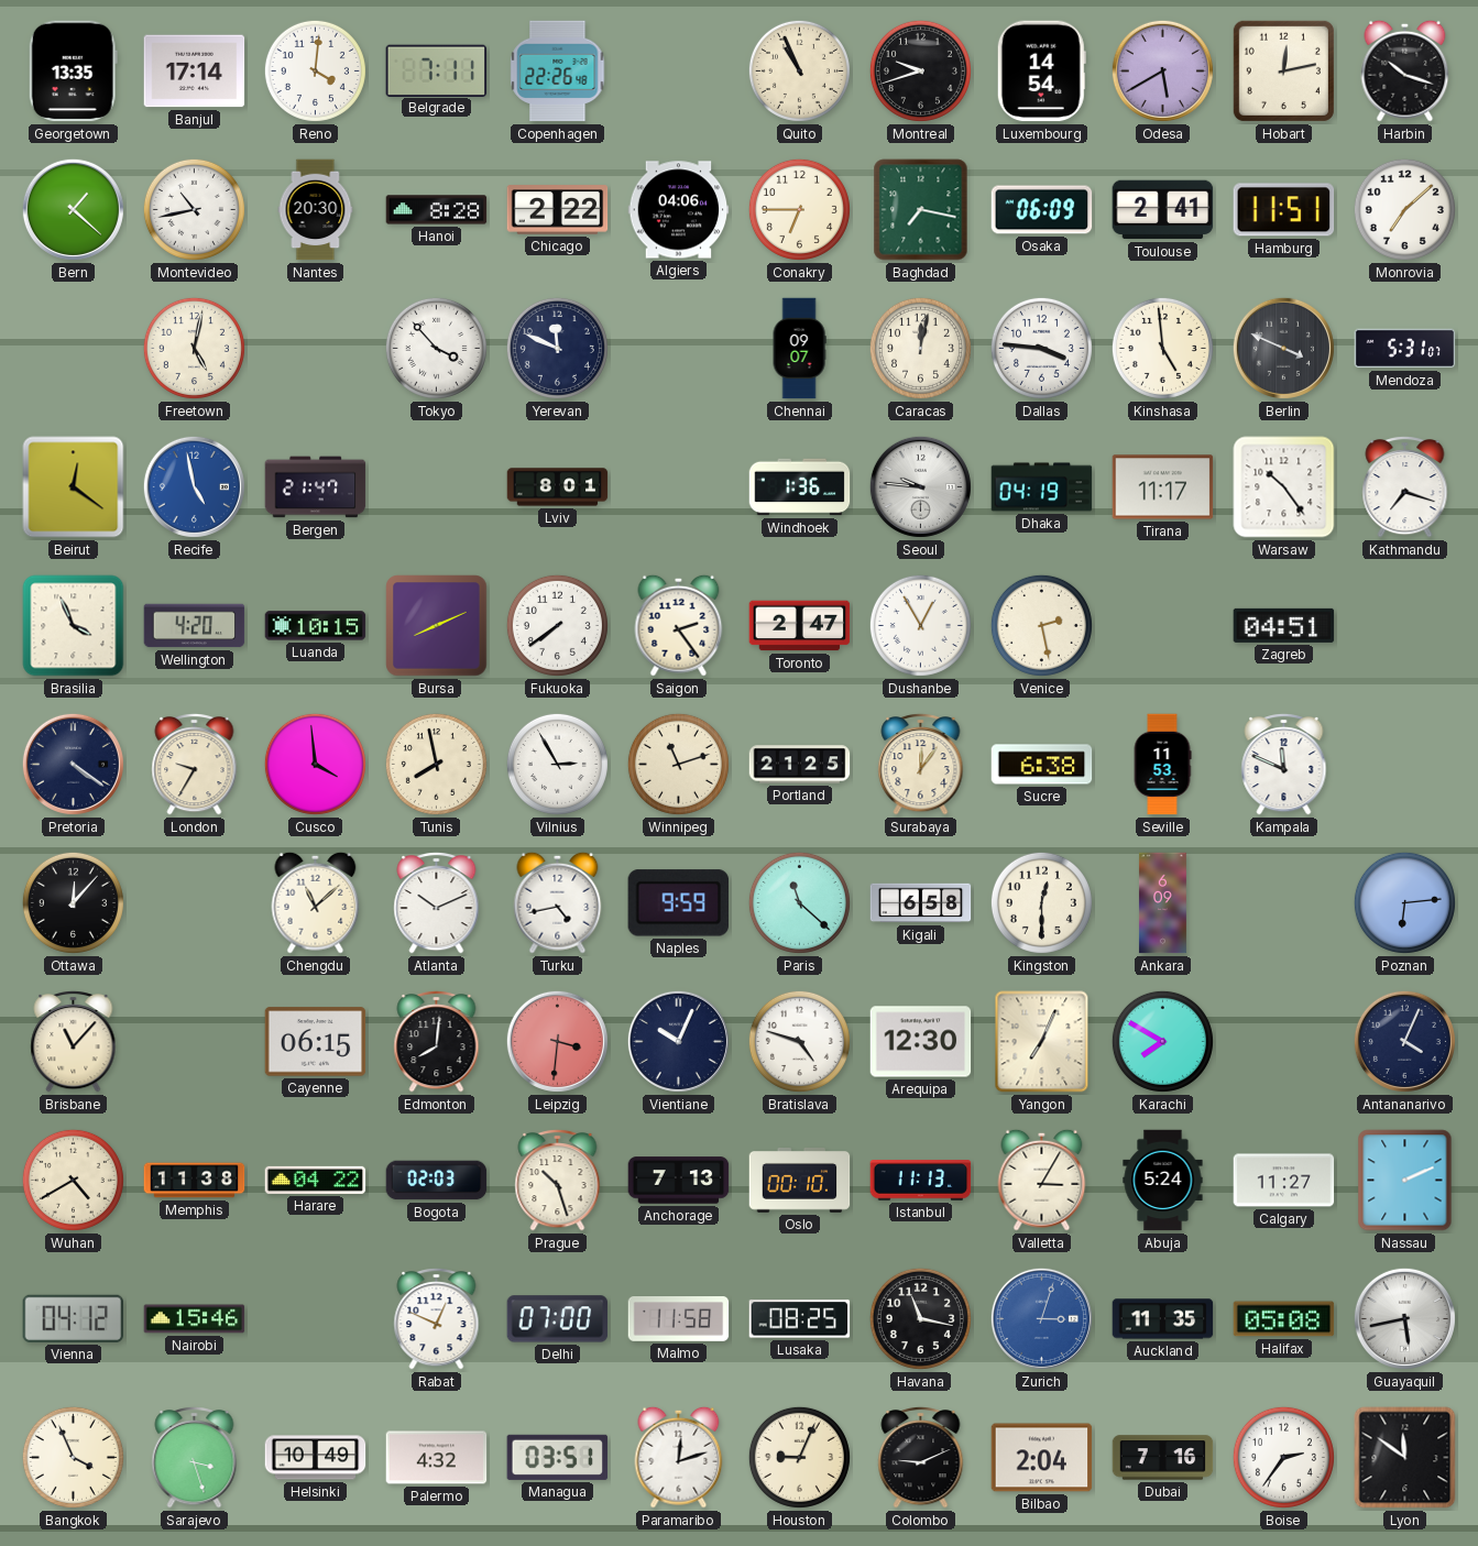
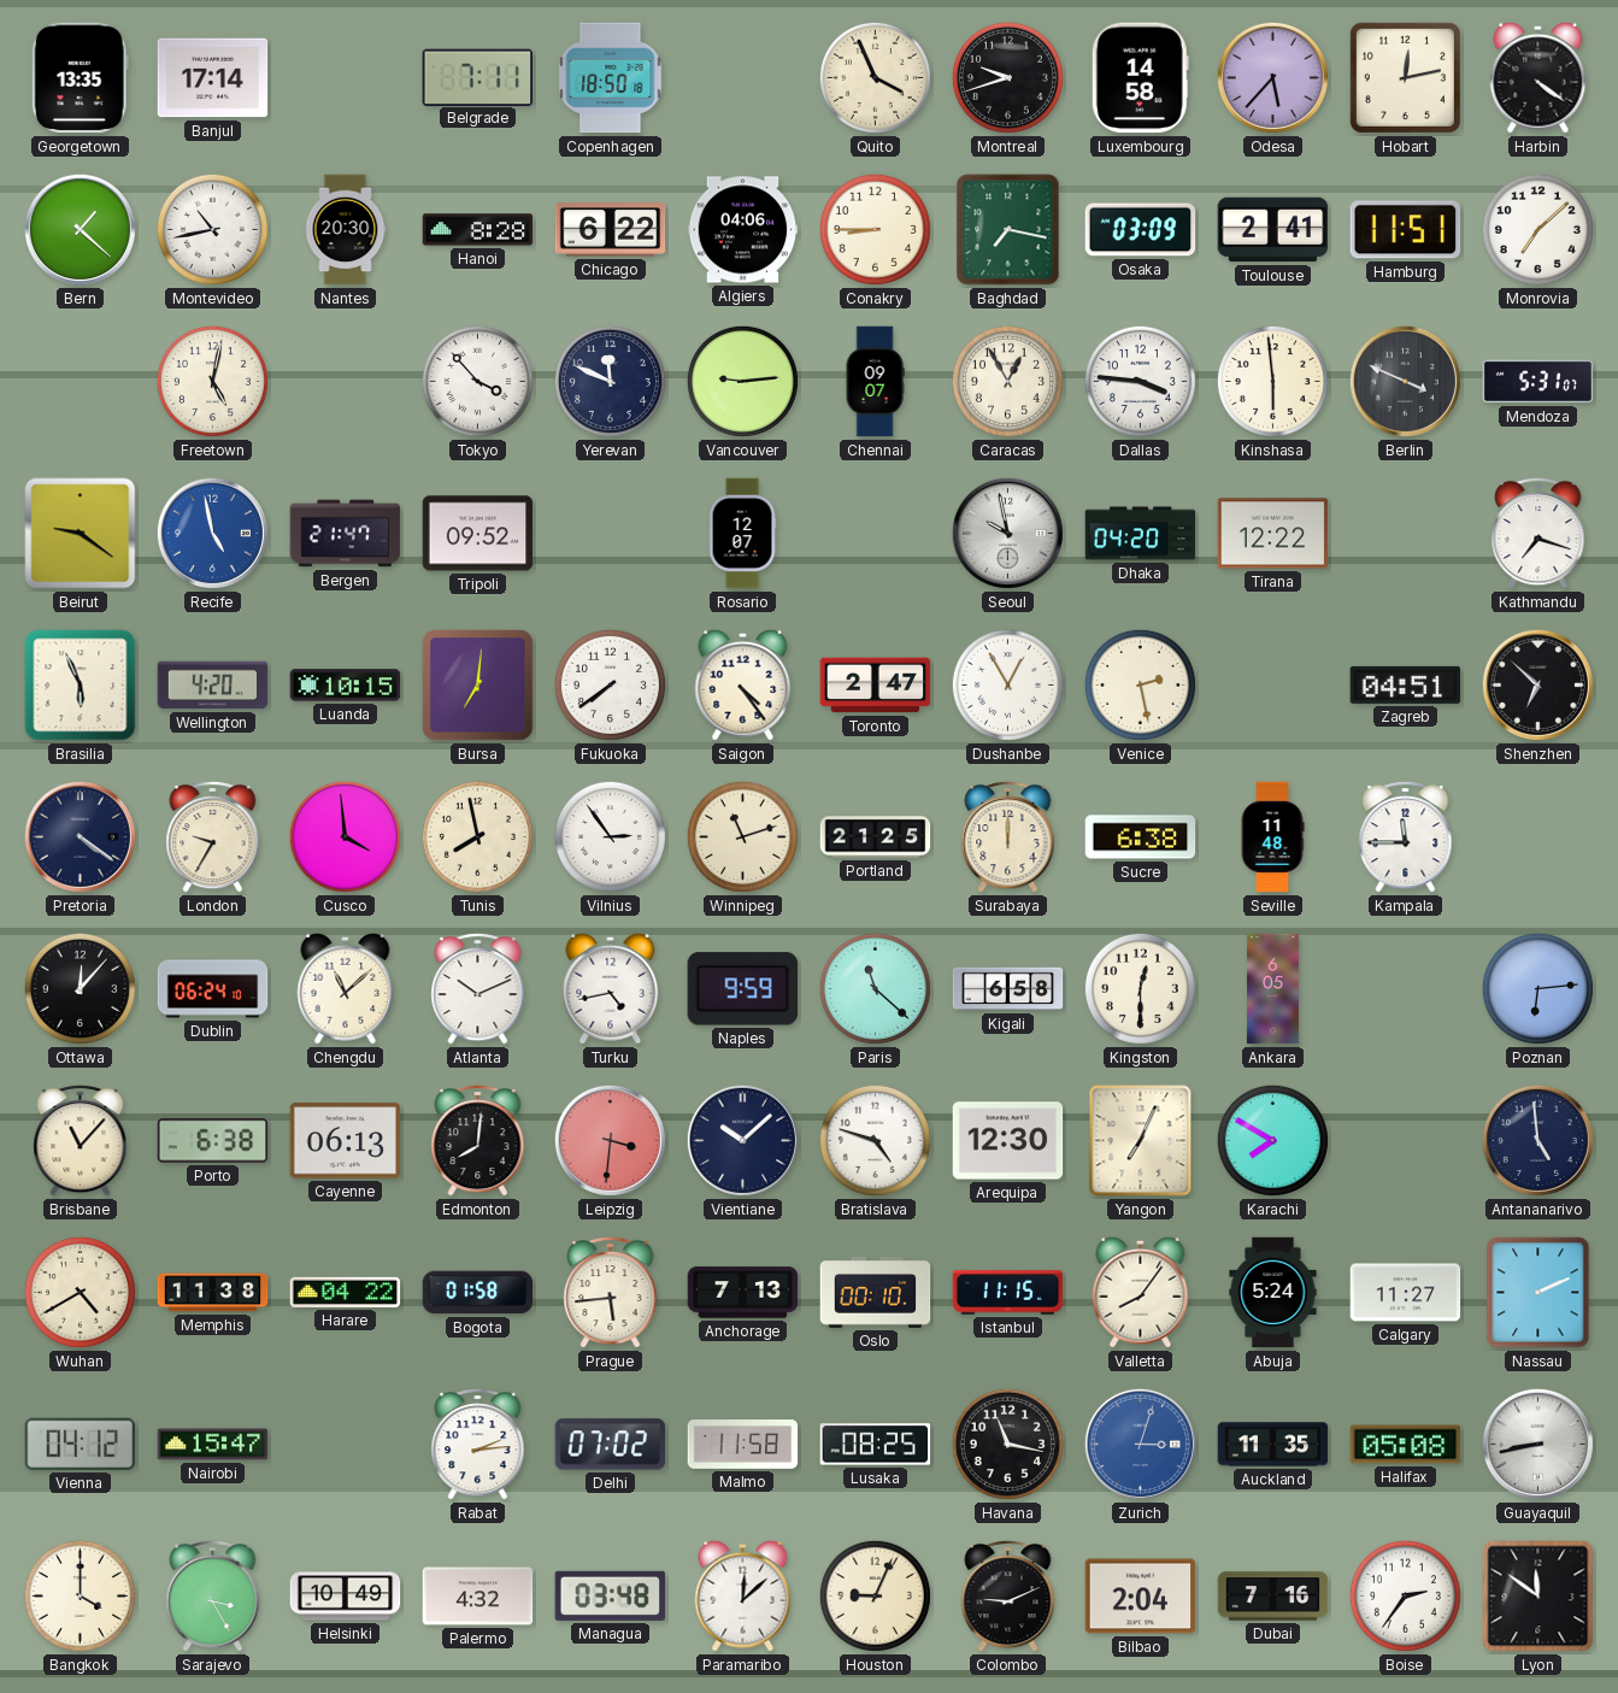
Reno: 4:01 -> none (315, 70)
Copenhagen: 22:26 -> 18:50 (611, 78)
Quito: 10:56 -> 3:56 (875, 77)
Luxembourg: 14:54 -> 14:58 (1140, 78)
Odesa: 5:40 -> 5:37 (1272, 77)
Harbin: 10:18 -> 4:21 (1538, 77)
Chicago: 2:22 -> 6:22 (611, 230)
Conakry: 6:45 -> 8:45 (875, 229)
Osaka: 06:09 -> 03:09 (1141, 230)
Vancouver: none -> 9:14 (742, 381)
Caracas: 12:02 -> 12:55 (1007, 381)
Kinshasa: 4:59 -> 5:59 (1272, 381)
Beirut: 12:21 -> 9:21 (81, 534)
Tripoli: none -> 09:52 (478, 534)
Lviv: 8:01 -> none (558, 487)
Rosario: none -> 12:07 (742, 534)
Windhoek: 1:36 -> none (800, 487)
Seoul: 9:46 -> 9:58 (1007, 533)
Dhaka: 04:19 -> 04:20 (1141, 534)
Tirana: 11:17 -> 12:22 (1273, 534)
Warsaw: 10:24 -> none (1284, 487)
Brasilia: 3:56 -> 5:56 (81, 686)
Bursa: 8:11 -> 7:01 (478, 686)
Saigon: 2:24 -> 4:24 (743, 684)
Shenzhen: none -> 6:52 (1537, 684)
Vilnius: 2:55 -> 2:54 (610, 836)
Surabaya: 12:06 -> 12:00 (1008, 836)
Seville: 11:53 -> 11:48 (1272, 837)
Kampala: 11:49 -> 11:45 (1406, 836)
Dublin: none -> 06:24 (213, 989)
Ankara: 6:09 -> 6:05 (1273, 989)
Porto: none -> 6:38 (213, 1141)
Cayenne: 06:15 -> 06:13 (346, 1141)
Vientiane: 10:04 -> 10:08 (742, 1140)
Antananarivo: 4:04 -> 4:59 (1537, 1140)
Bogota: 02:03 -> 01:58 (478, 1293)
Prague: 10:27 -> 5:44 (611, 1292)
Istanbul: 11:13 -> 11:15 (1008, 1293)
Valletta: 3:05 -> 8:06 (1141, 1292)
Nairobi: 15:46 -> 15:47 (213, 1445)
Rabat: 12:49 -> 2:14 (478, 1444)
Delhi: 07:00 -> 07:02 (611, 1445)
Guayaquil: 5:43 -> 8:43 (1537, 1444)
Bangkok: 3:56 -> 4:00 (80, 1595)
Sarajevo: 3:27 -> 3:25 (213, 1595)
Managua: 03:51 -> 03:48 (611, 1595)
Paramaribo: 12:12 -> 12:08 (743, 1595)
